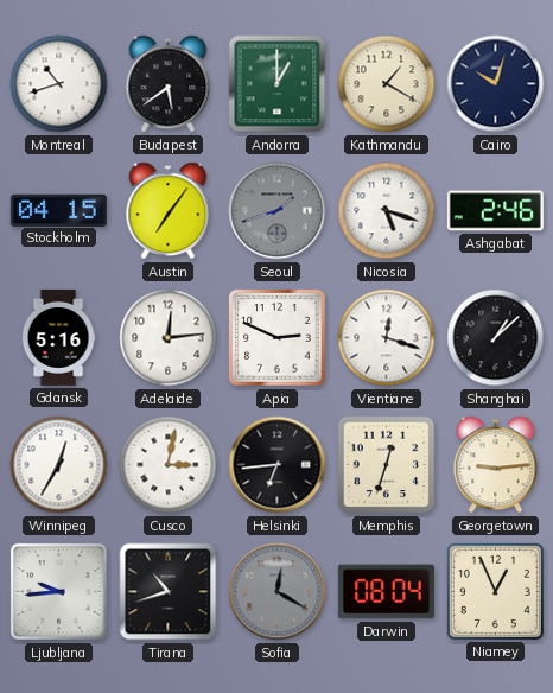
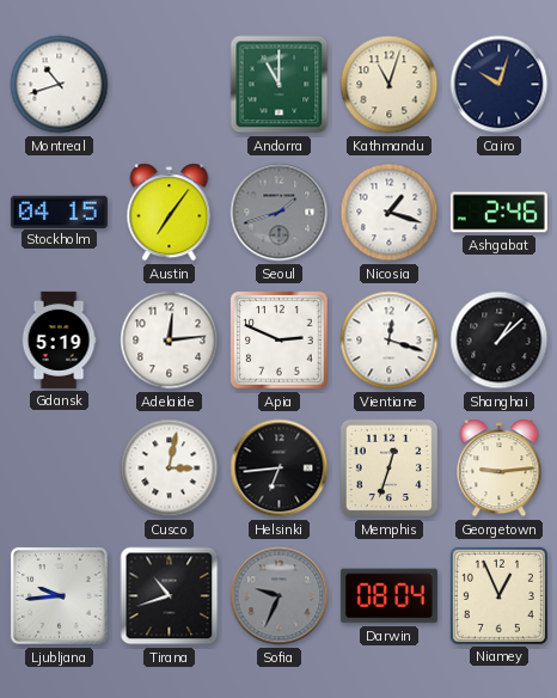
Budapest: 5:39 -> none (169, 84)
Andorra: 1:00 -> 11:00 (280, 85)
Kathmandu: 1:20 -> 11:03 (390, 85)
Nicosia: 5:18 -> 1:18 (390, 213)
Gdansk: 5:16 -> 5:19 (59, 339)
Winnipeg: 12:35 -> none (59, 465)
Sofia: 12:20 -> 9:34 (280, 596)
